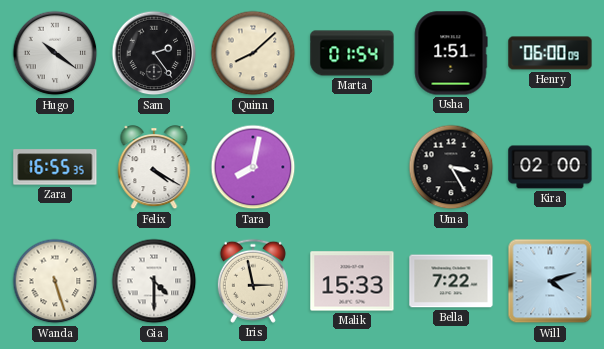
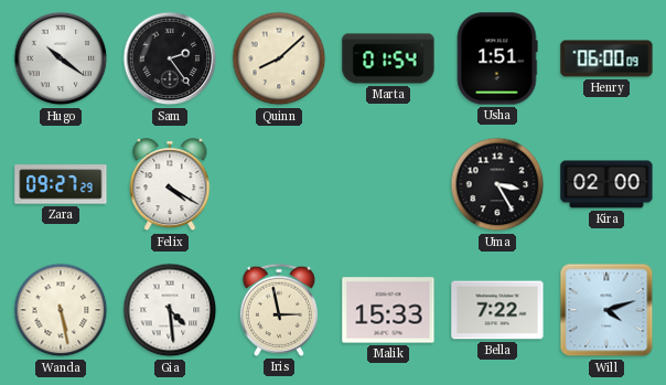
Zara: 16:55 -> 09:27 (61, 184)
Tara: 8:02 -> none (253, 167)
Wanda: 5:27 -> 5:28 (61, 310)
Gia: 4:30 -> 4:29 (170, 310)
